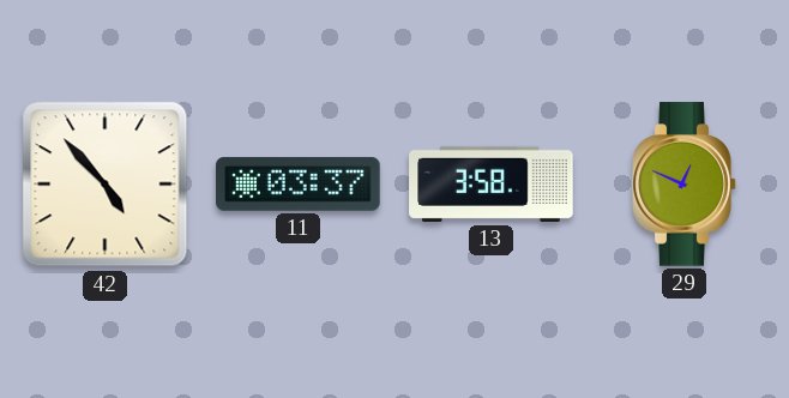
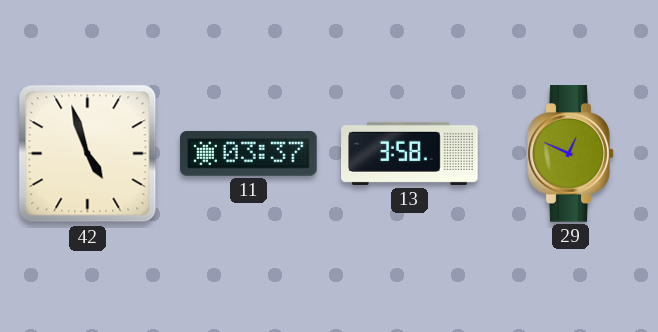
42: 4:53 -> 4:57 (88, 154)
